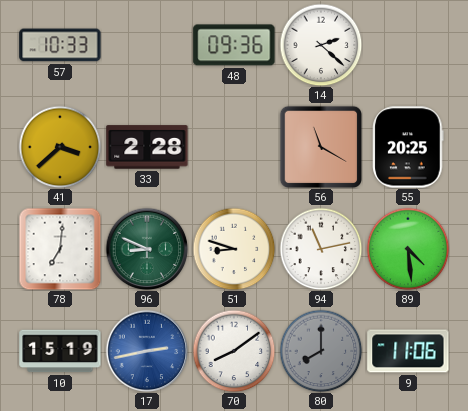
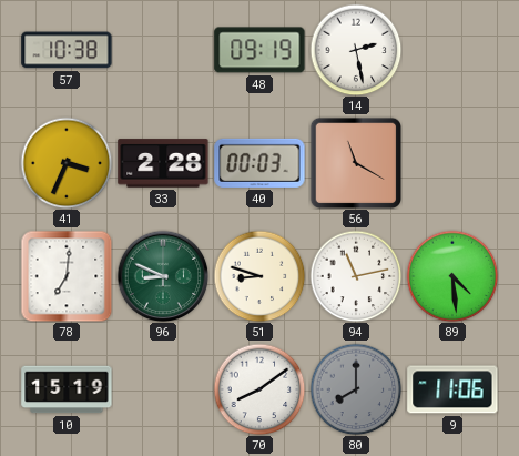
57: 10:33 -> 10:38 (67, 50)
48: 09:36 -> 09:19 (259, 50)
14: 2:22 -> 2:28 (356, 50)
41: 3:38 -> 3:34 (67, 163)
40: none -> 00:03 (259, 163)
55: 20:25 -> none (408, 147)
17: 2:43 -> none (147, 351)
